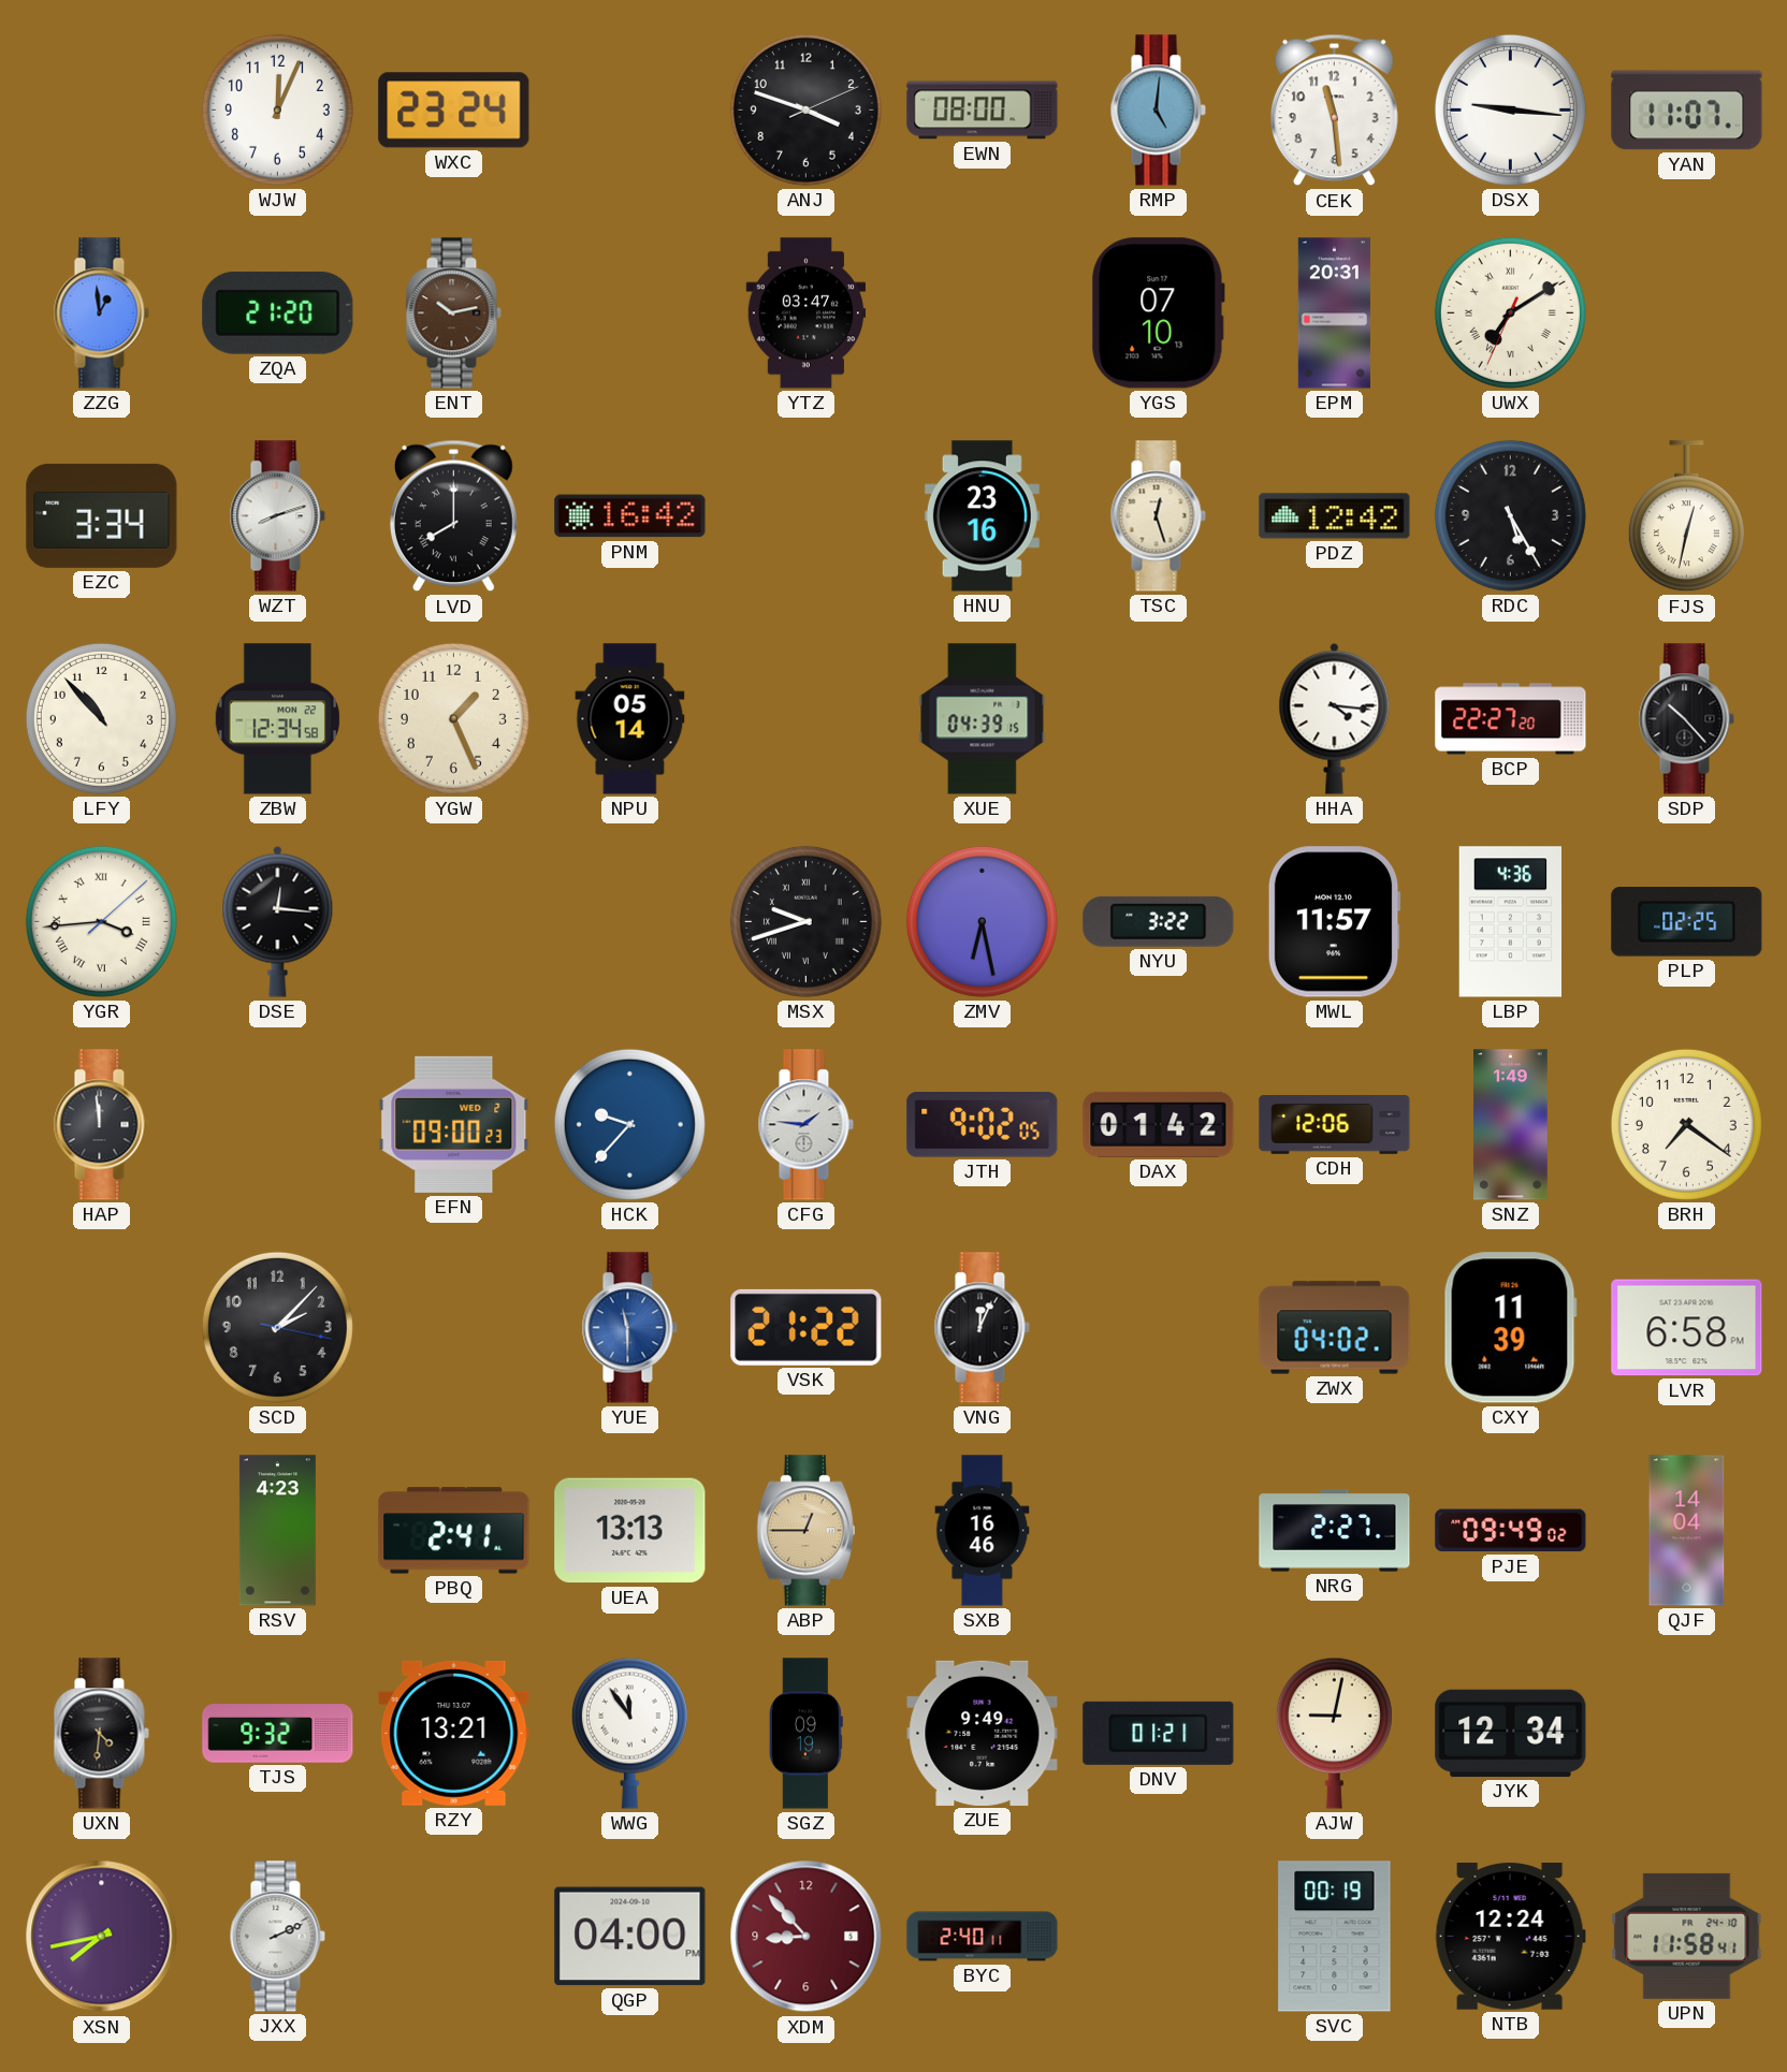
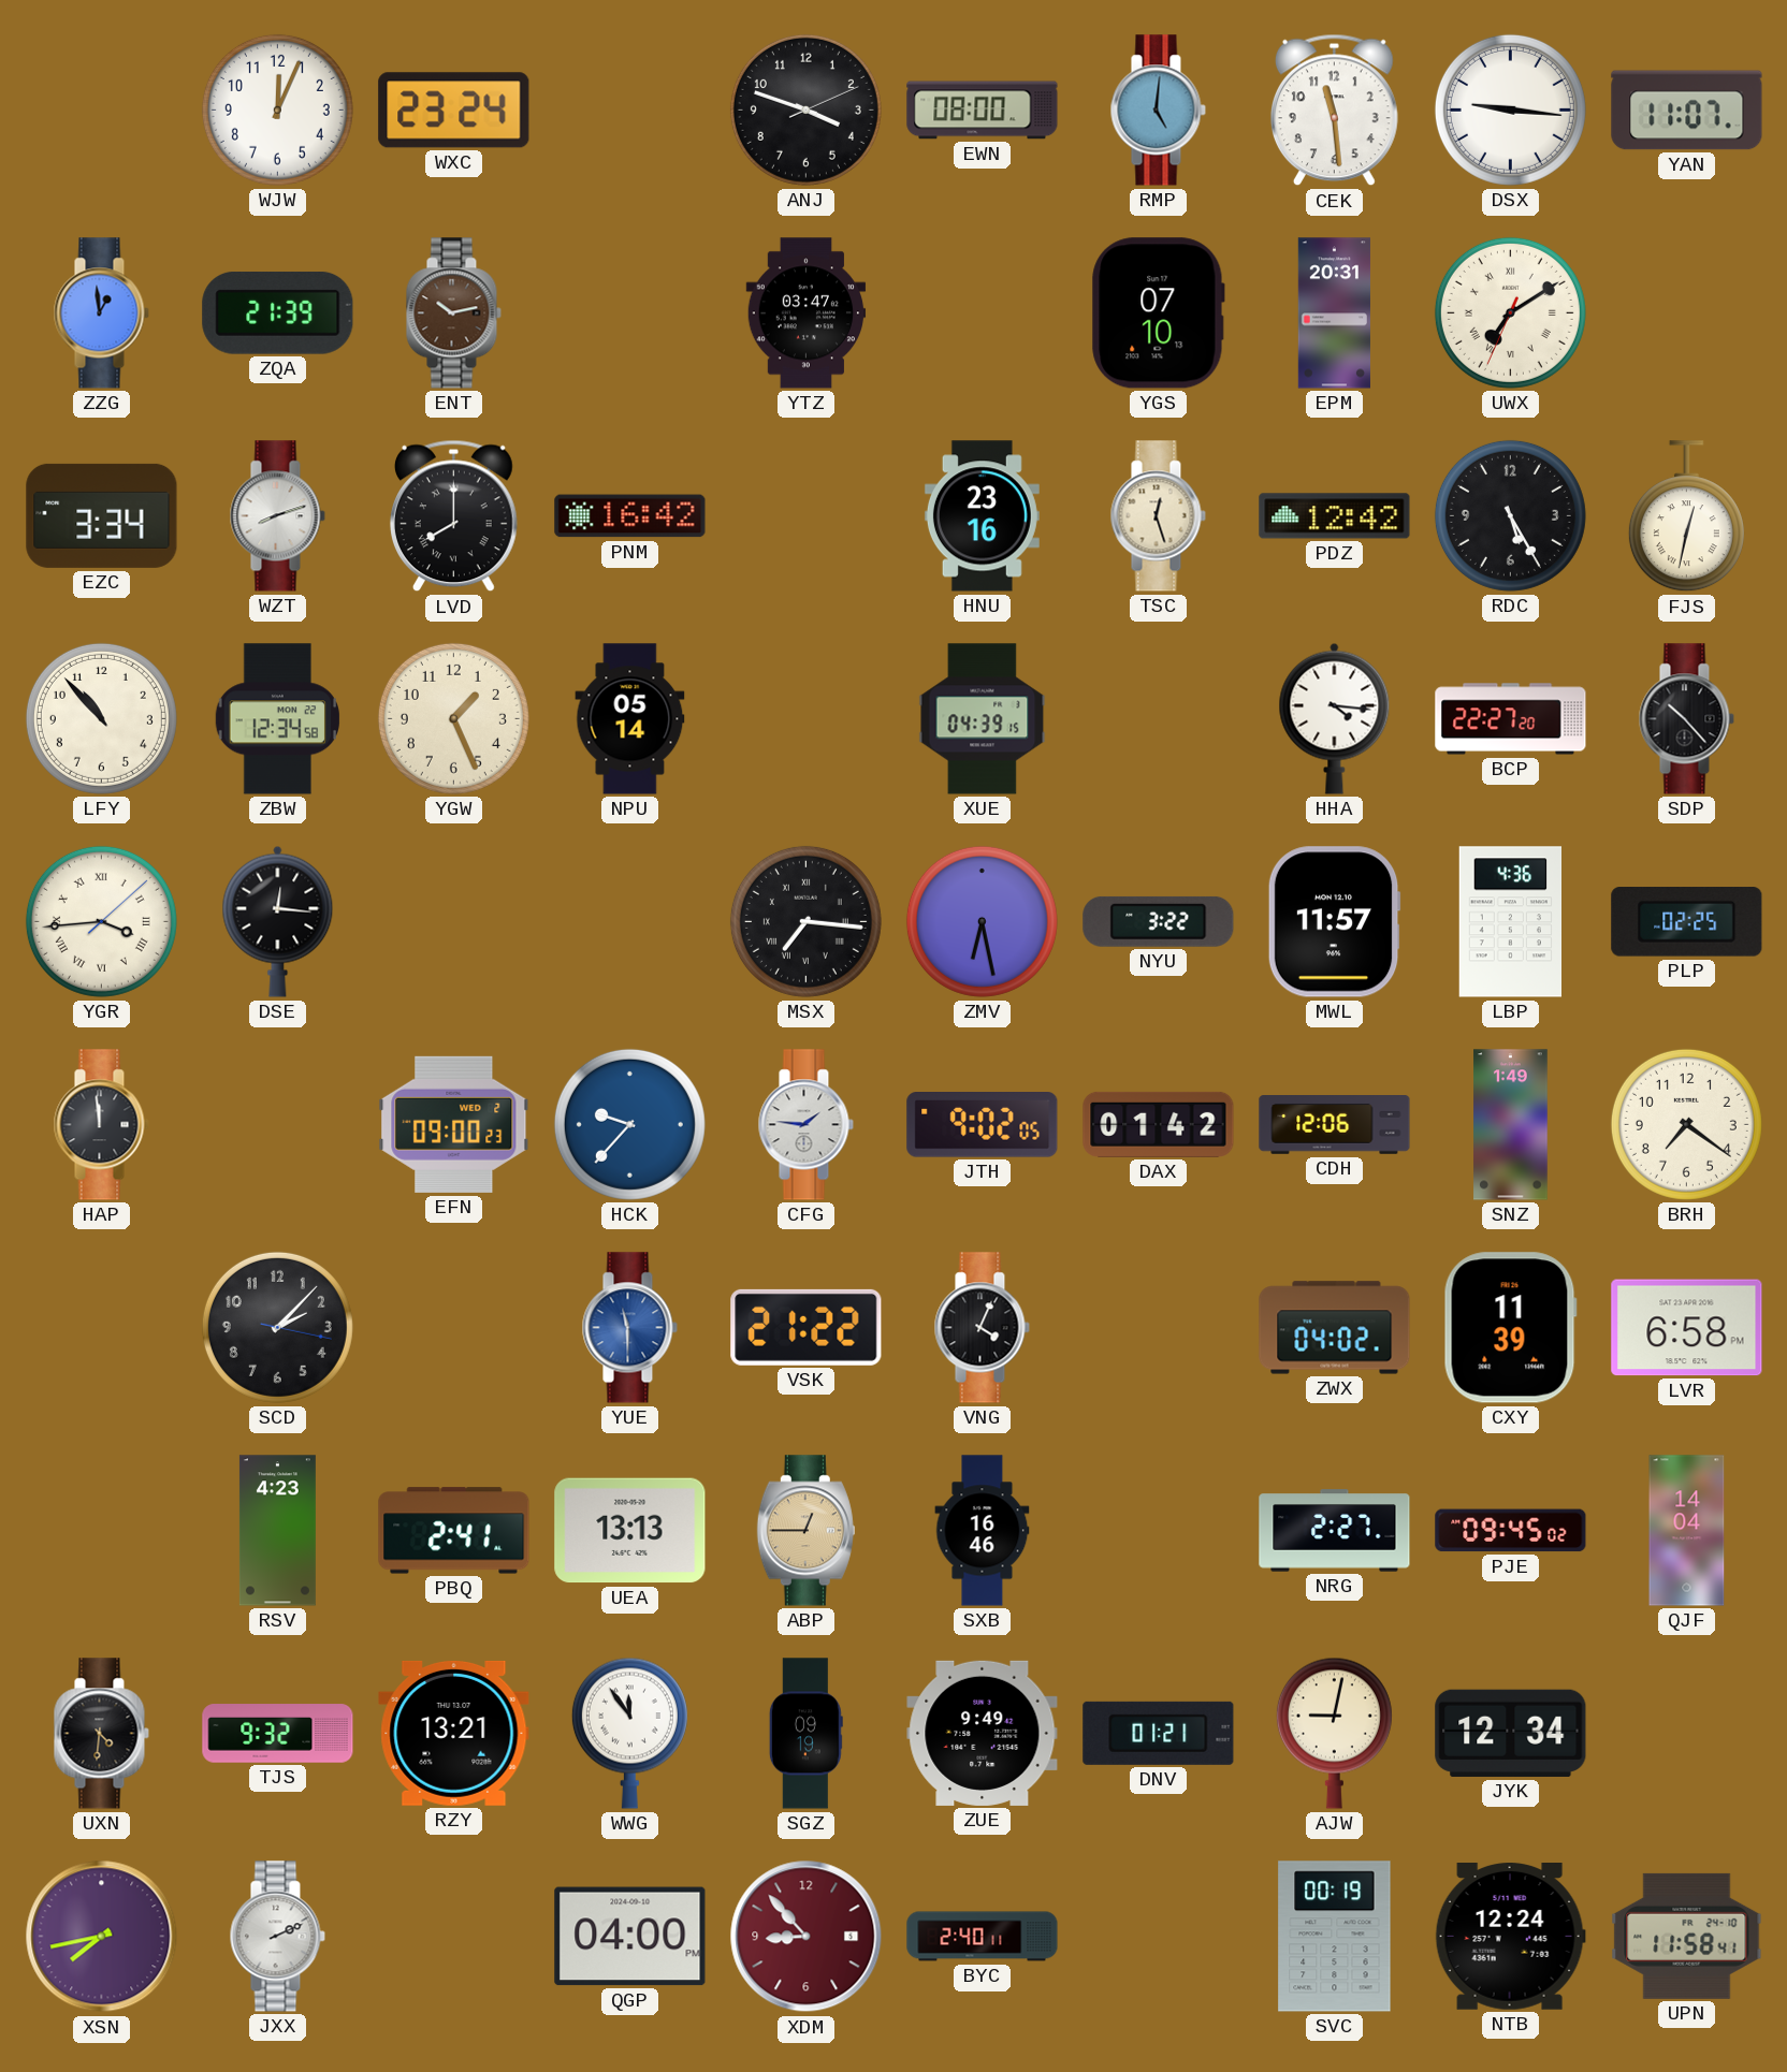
ZQA: 21:20 -> 21:39 (278, 312)
MSX: 9:42 -> 7:16 (805, 921)
VNG: 12:04 -> 4:04 (982, 1328)
PJE: 09:49 -> 09:45 (1511, 1531)
